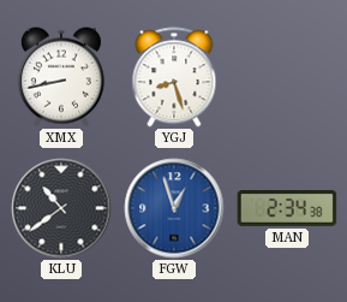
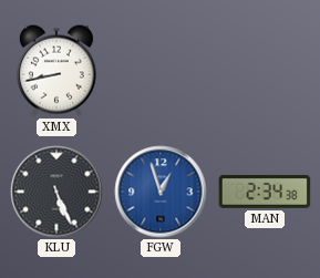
YGJ: 8:27 -> none (174, 77)
KLU: 10:39 -> 5:26 (56, 192)
